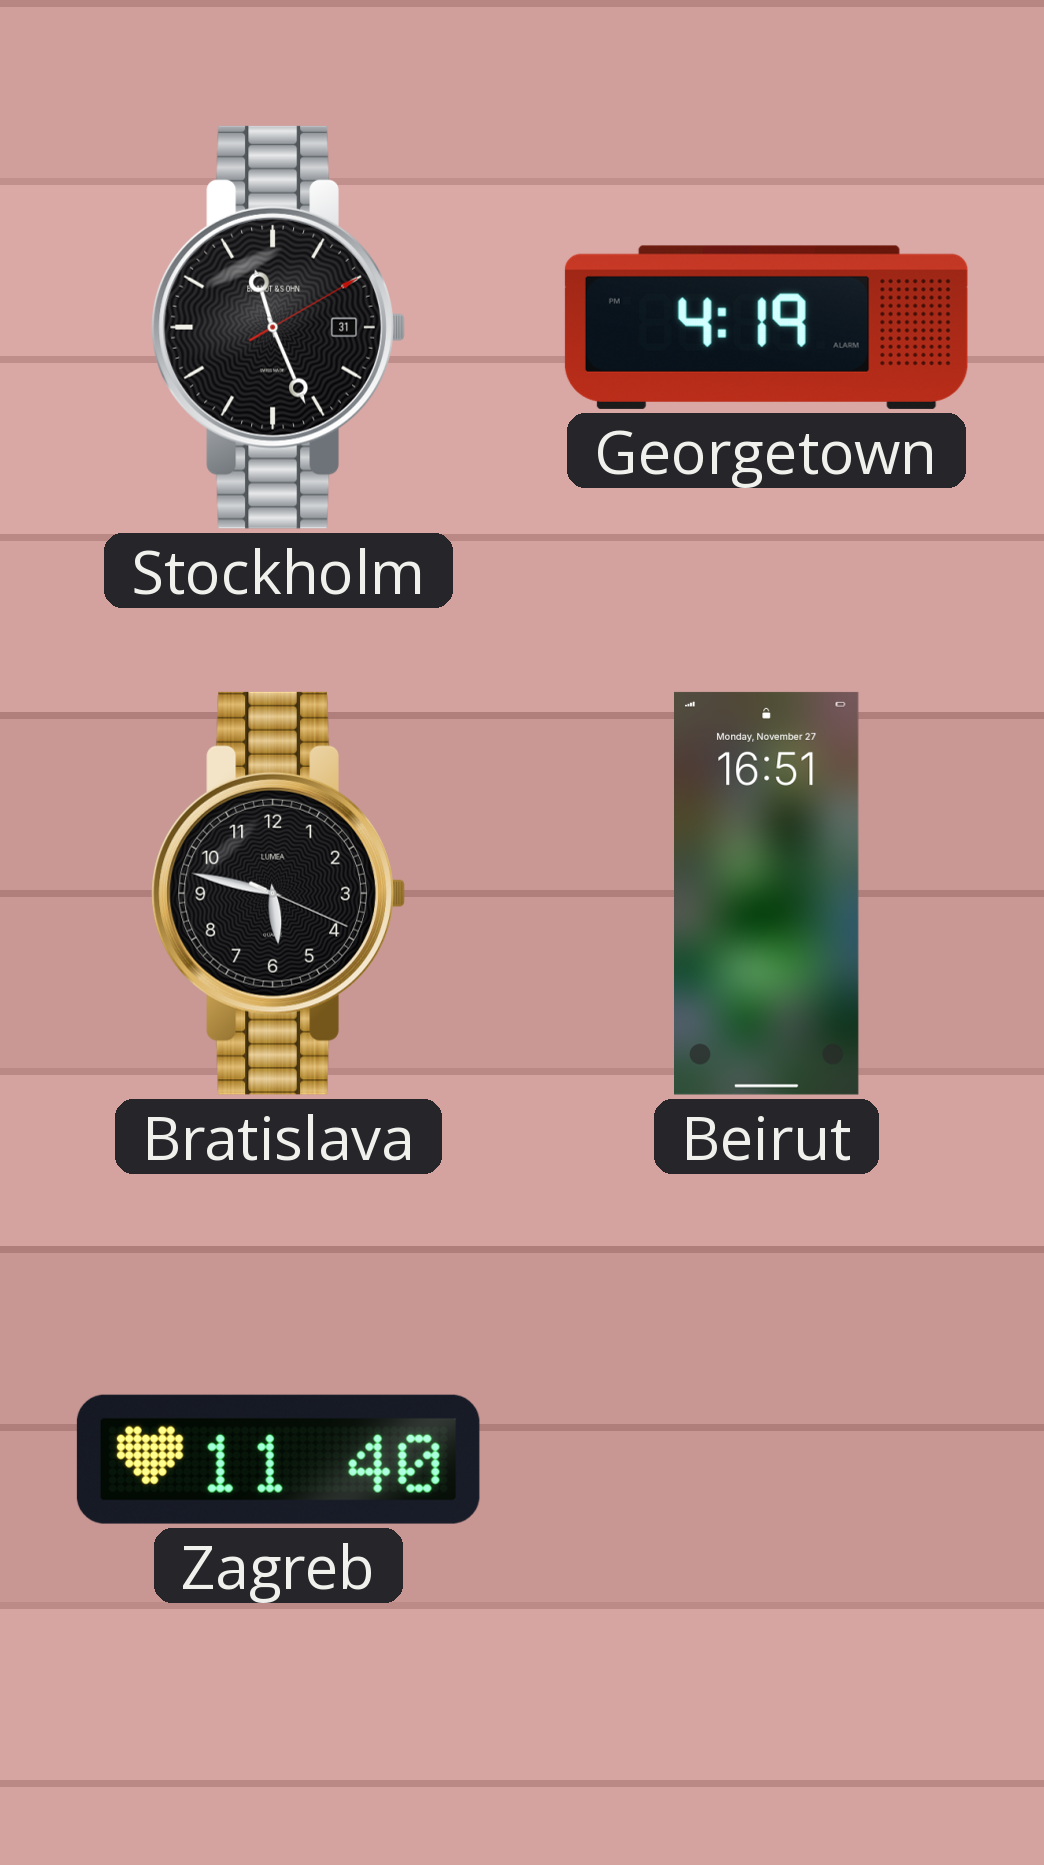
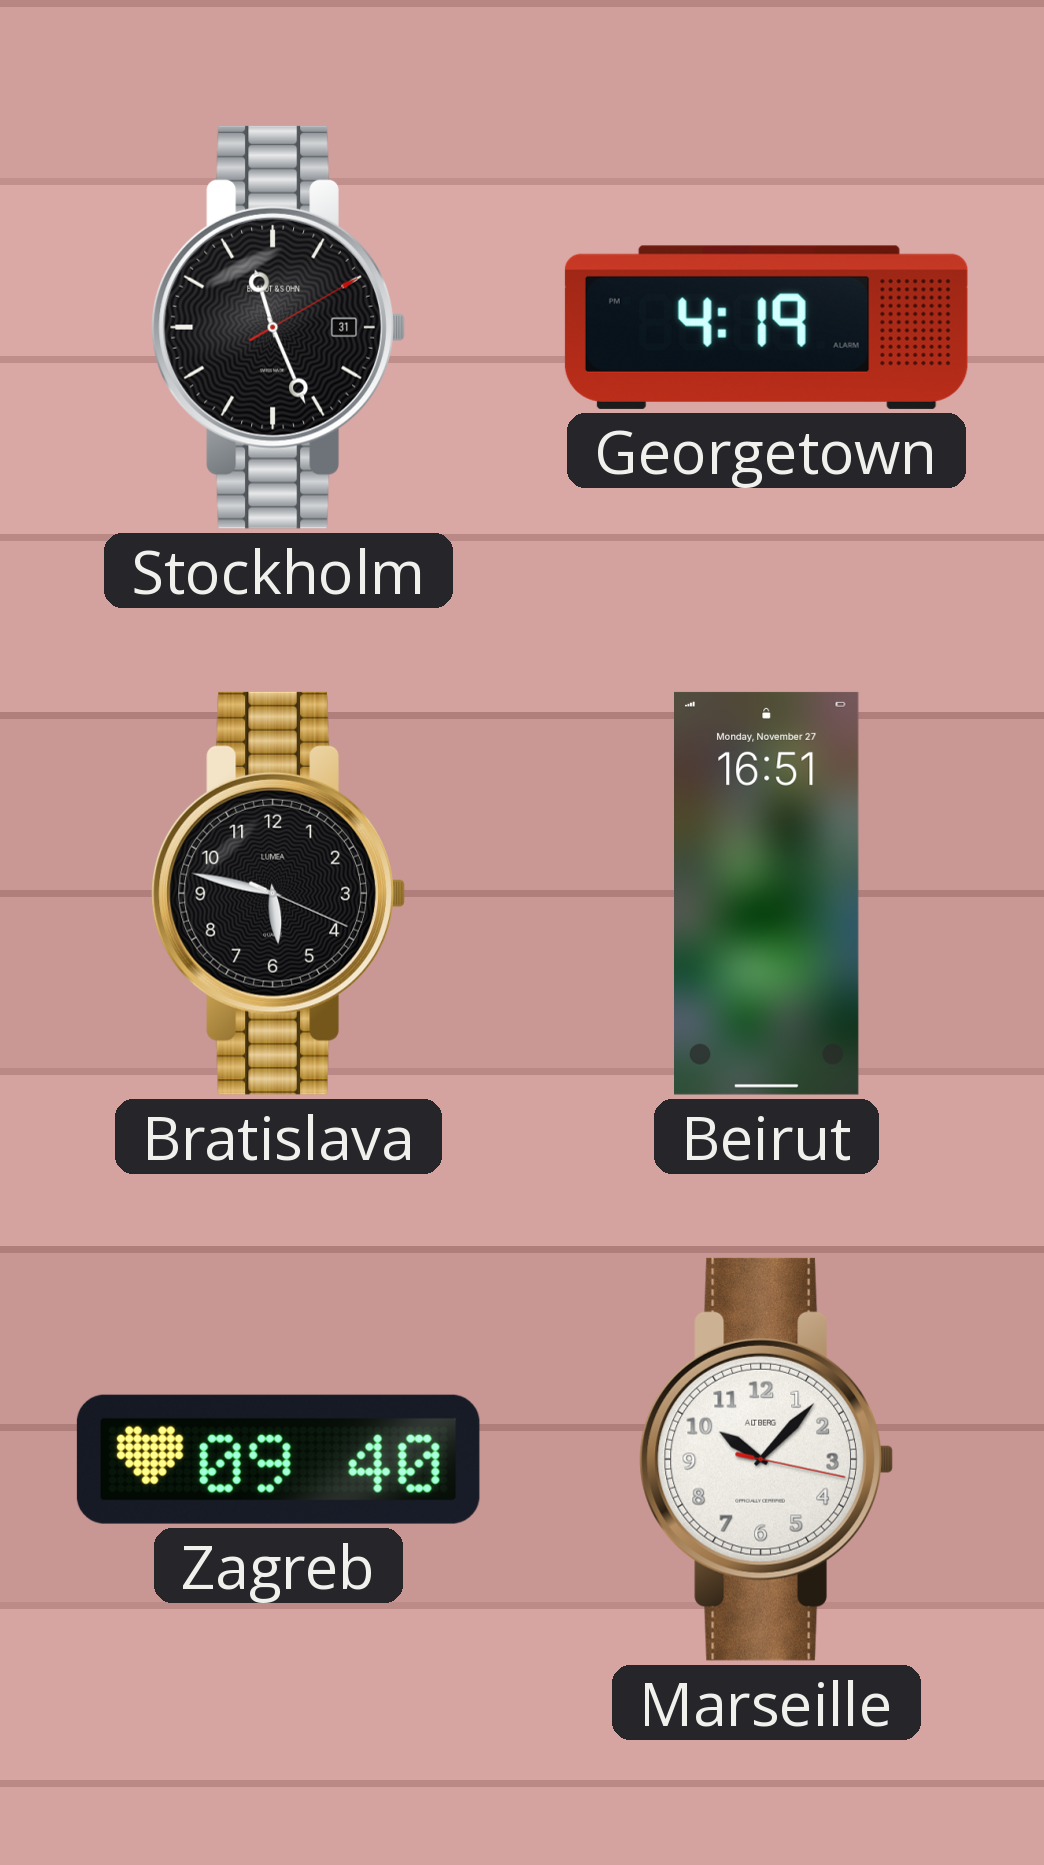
Zagreb: 11:40 -> 09:40 (278, 1459)
Marseille: none -> 10:07 (766, 1459)
